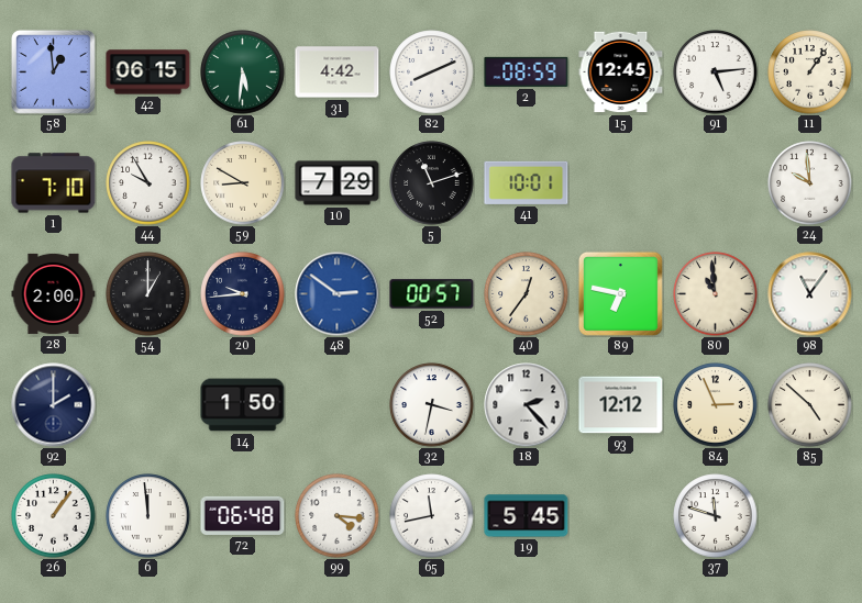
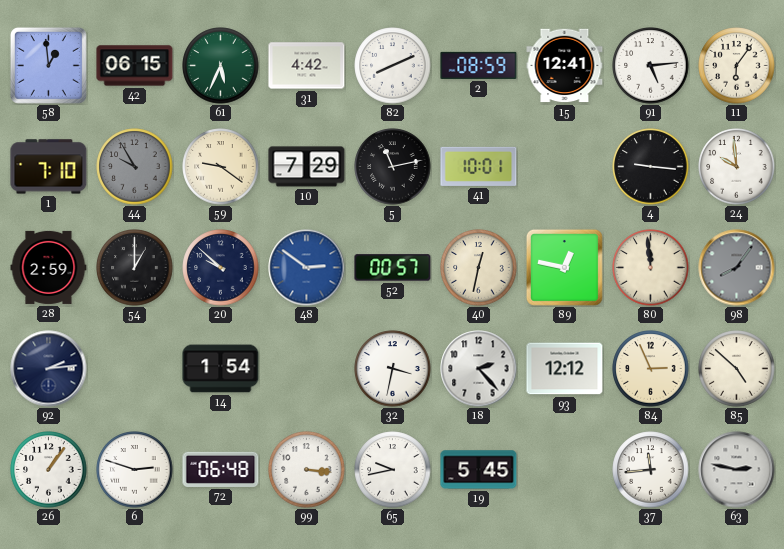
61: 5:31 -> 5:34 (221, 66)
15: 12:45 -> 12:41 (565, 66)
11: 1:06 -> 6:06 (737, 66)
44 dial: white -> grey (135, 167)
59: 8:50 -> 9:21 (221, 167)
5: 11:12 -> 11:13 (393, 167)
4: none -> 9:16 (651, 167)
28: 2:00 -> 2:59 (49, 267)
20: 9:44 -> 9:52 (221, 268)
40: 12:36 -> 12:32 (479, 268)
89: 6:47 -> 12:47 (564, 267)
80: 10:59 -> 11:59 (651, 268)
98: 11:06 -> 8:06 (737, 268)
98 dial: white -> grey (737, 268)
92: 2:00 -> 2:14 (49, 369)
14: 1:50 -> 1:54 (221, 369)
6: 11:59 -> 2:48 (135, 470)
99: 4:16 -> 3:16 (307, 470)
65: 11:43 -> 9:43 (393, 470)
37: 11:48 -> 11:44 (651, 470)
63: none -> 2:47 (737, 470)
